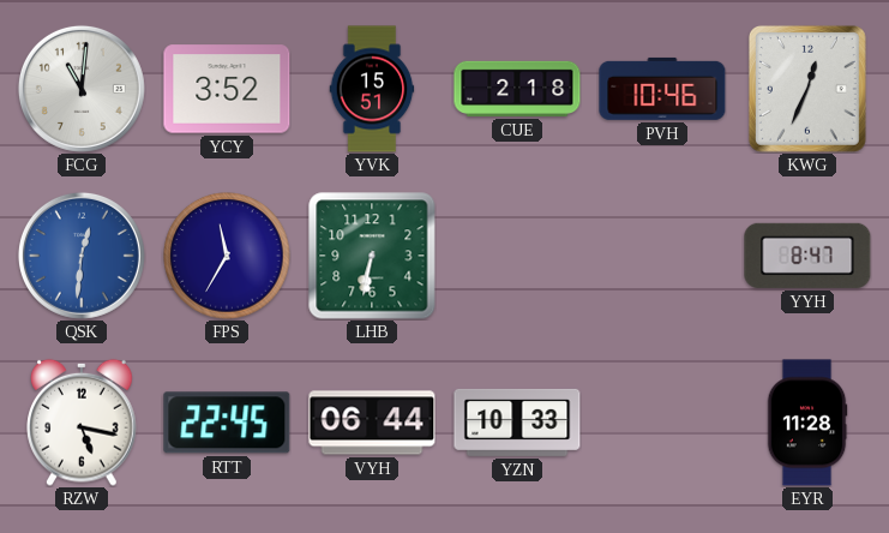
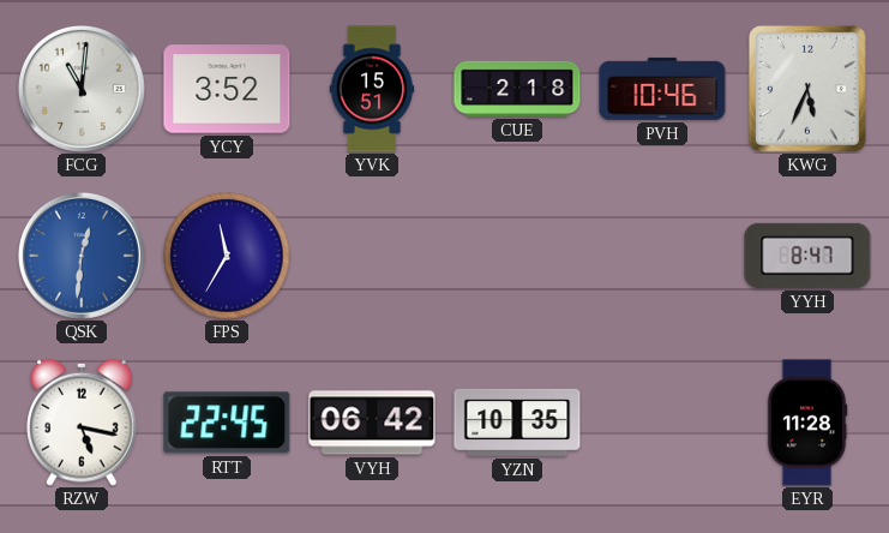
KWG: 12:34 -> 5:34 (807, 89)
LHB: 6:32 -> none (372, 256)
VYH: 06:44 -> 06:42 (372, 423)
YZN: 10:33 -> 10:35 (517, 423)
